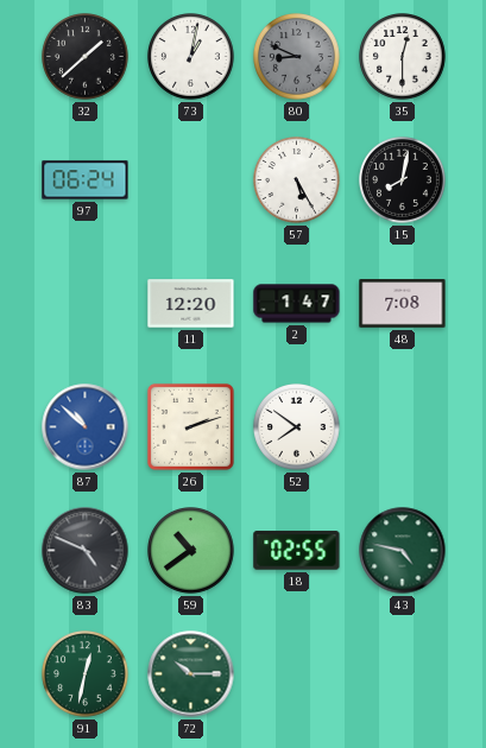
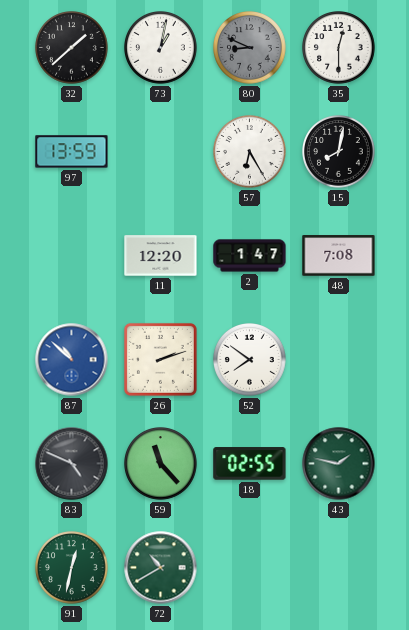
97: 06:24 -> 13:59 (72, 152)
57: 5:25 -> 6:25 (250, 152)
59: 10:39 -> 11:23 (161, 464)
43: 4:47 -> 1:47 (339, 464)
72: 10:15 -> 10:40 (161, 568)
